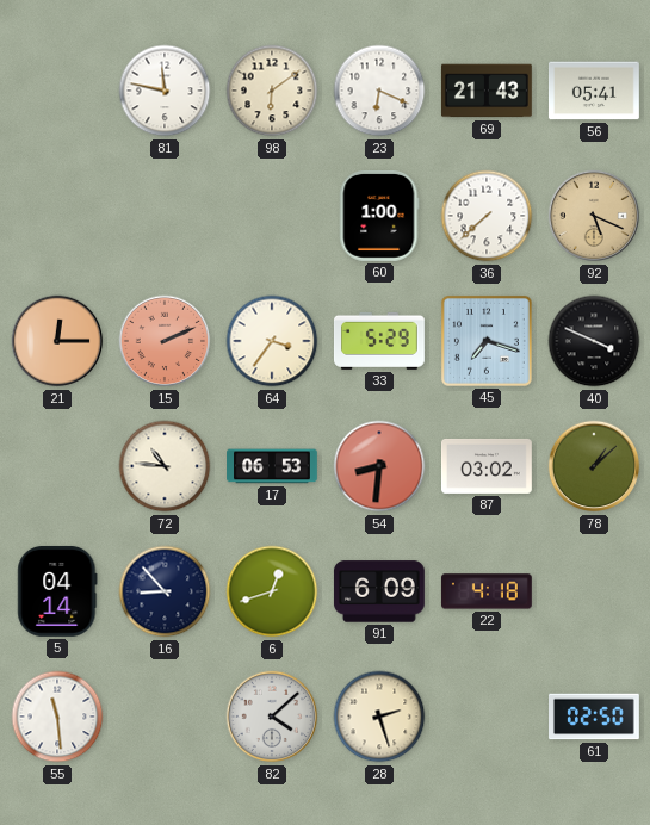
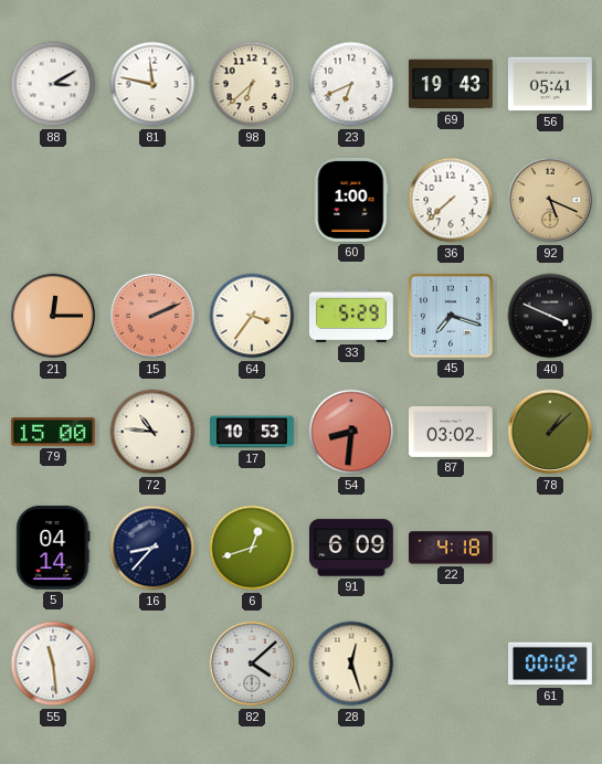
88: none -> 3:10 (53, 84)
98: 6:09 -> 6:38 (252, 84)
23: 6:19 -> 6:41 (351, 84)
69: 21:43 -> 19:43 (451, 84)
79: none -> 15:00 (53, 432)
17: 06:53 -> 10:53 (253, 432)
16: 8:53 -> 8:37 (152, 548)
28: 2:27 -> 12:27 (351, 664)
61: 02:50 -> 00:02 (551, 664)
